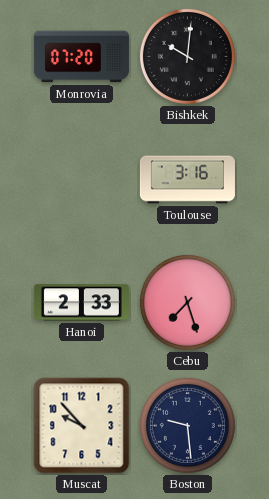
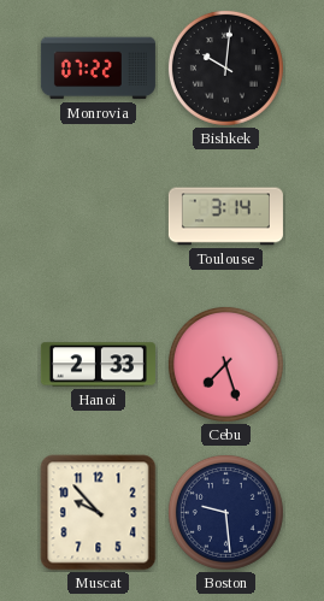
Monrovia: 07:20 -> 07:22 (98, 69)
Toulouse: 3:16 -> 3:14 (225, 217)
